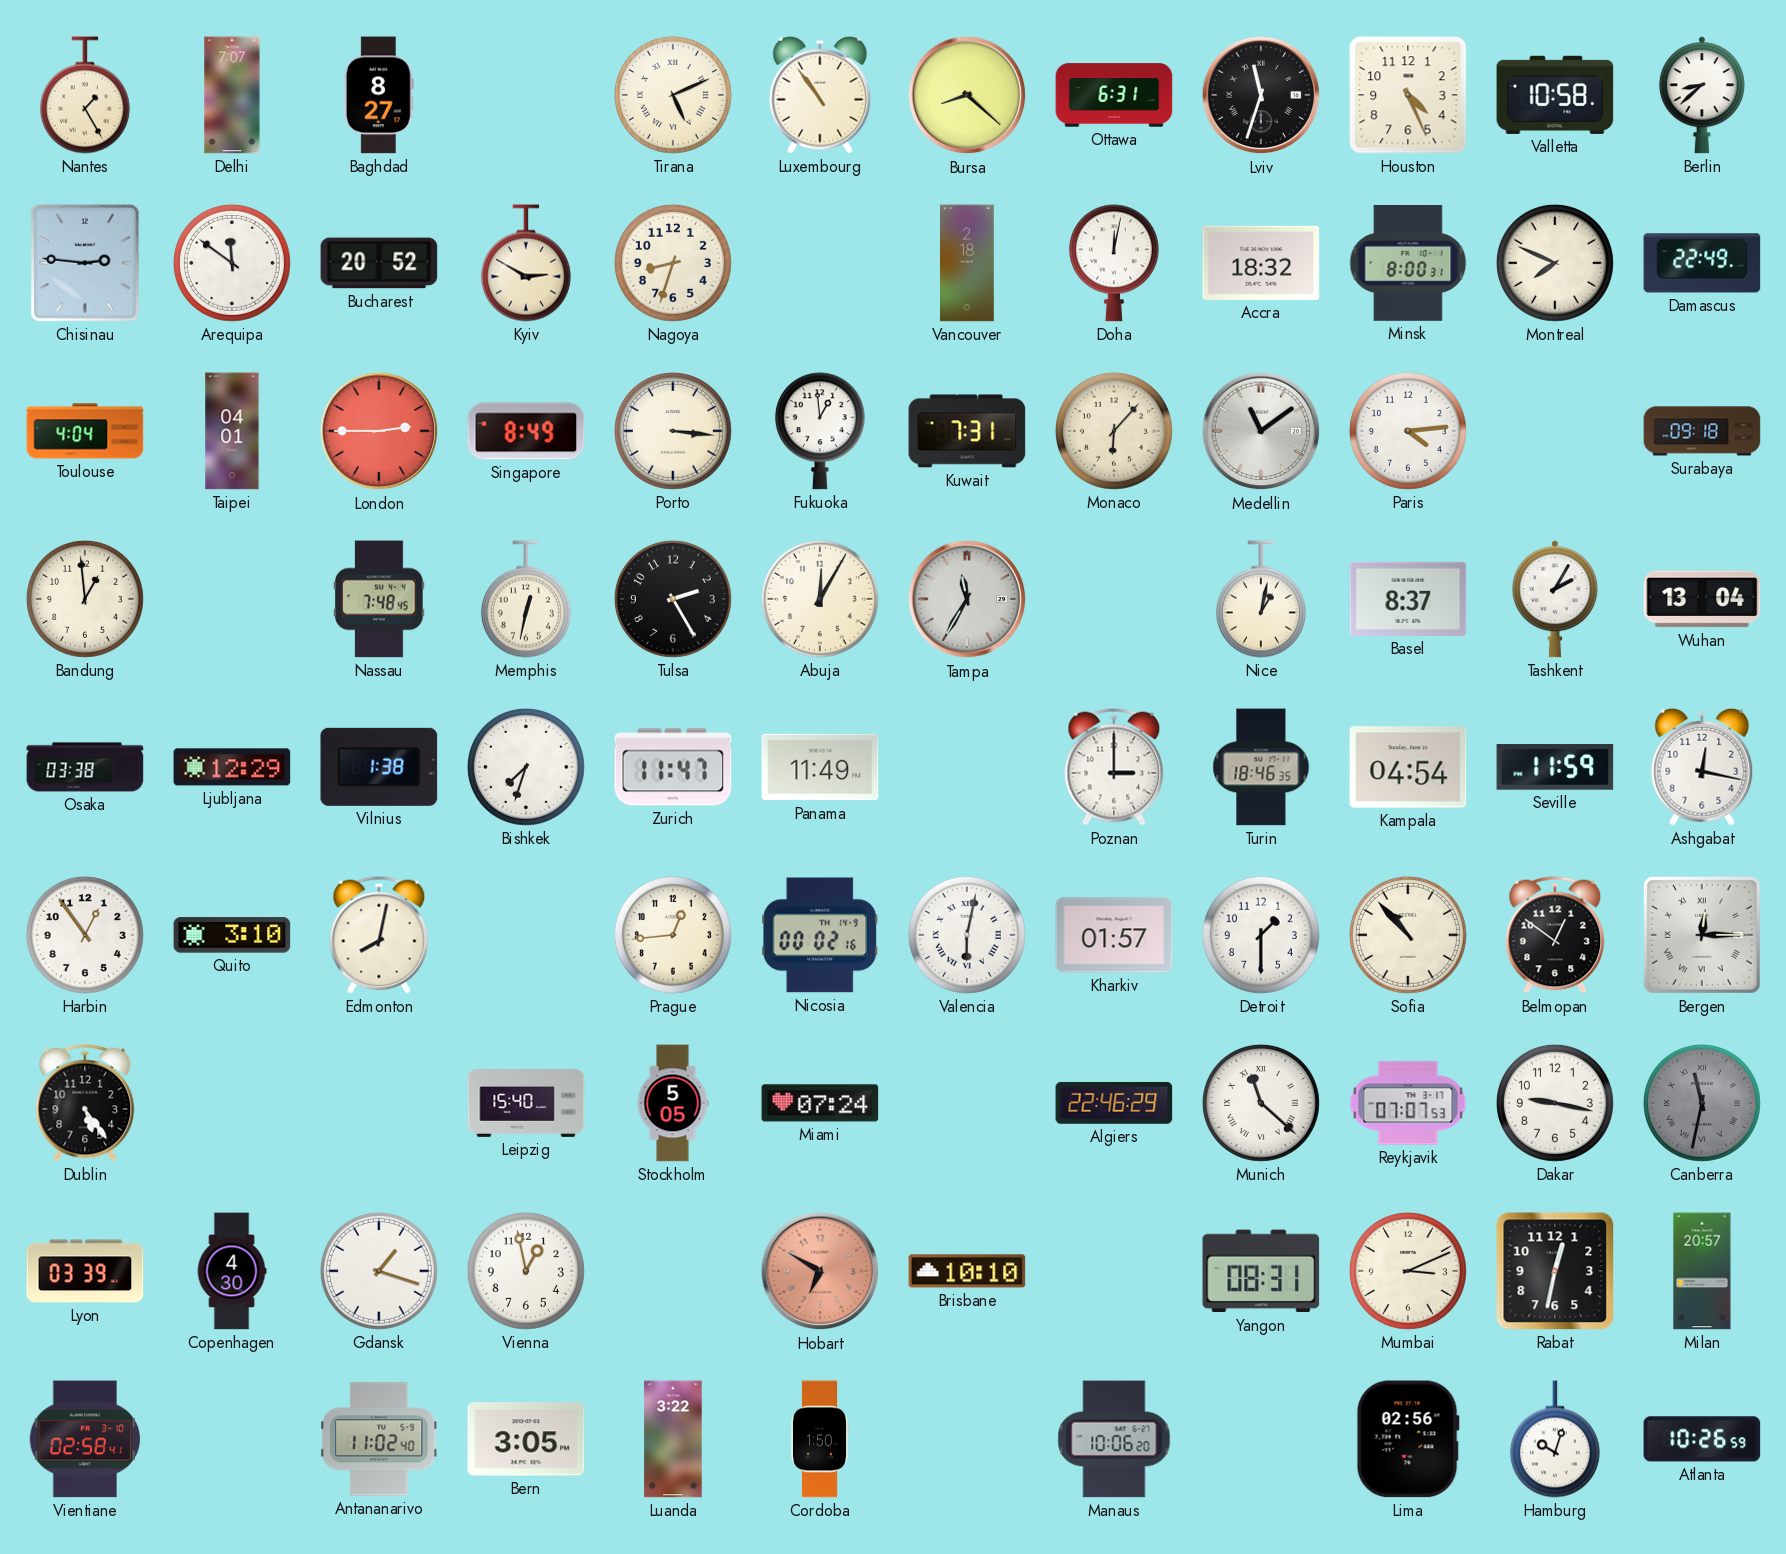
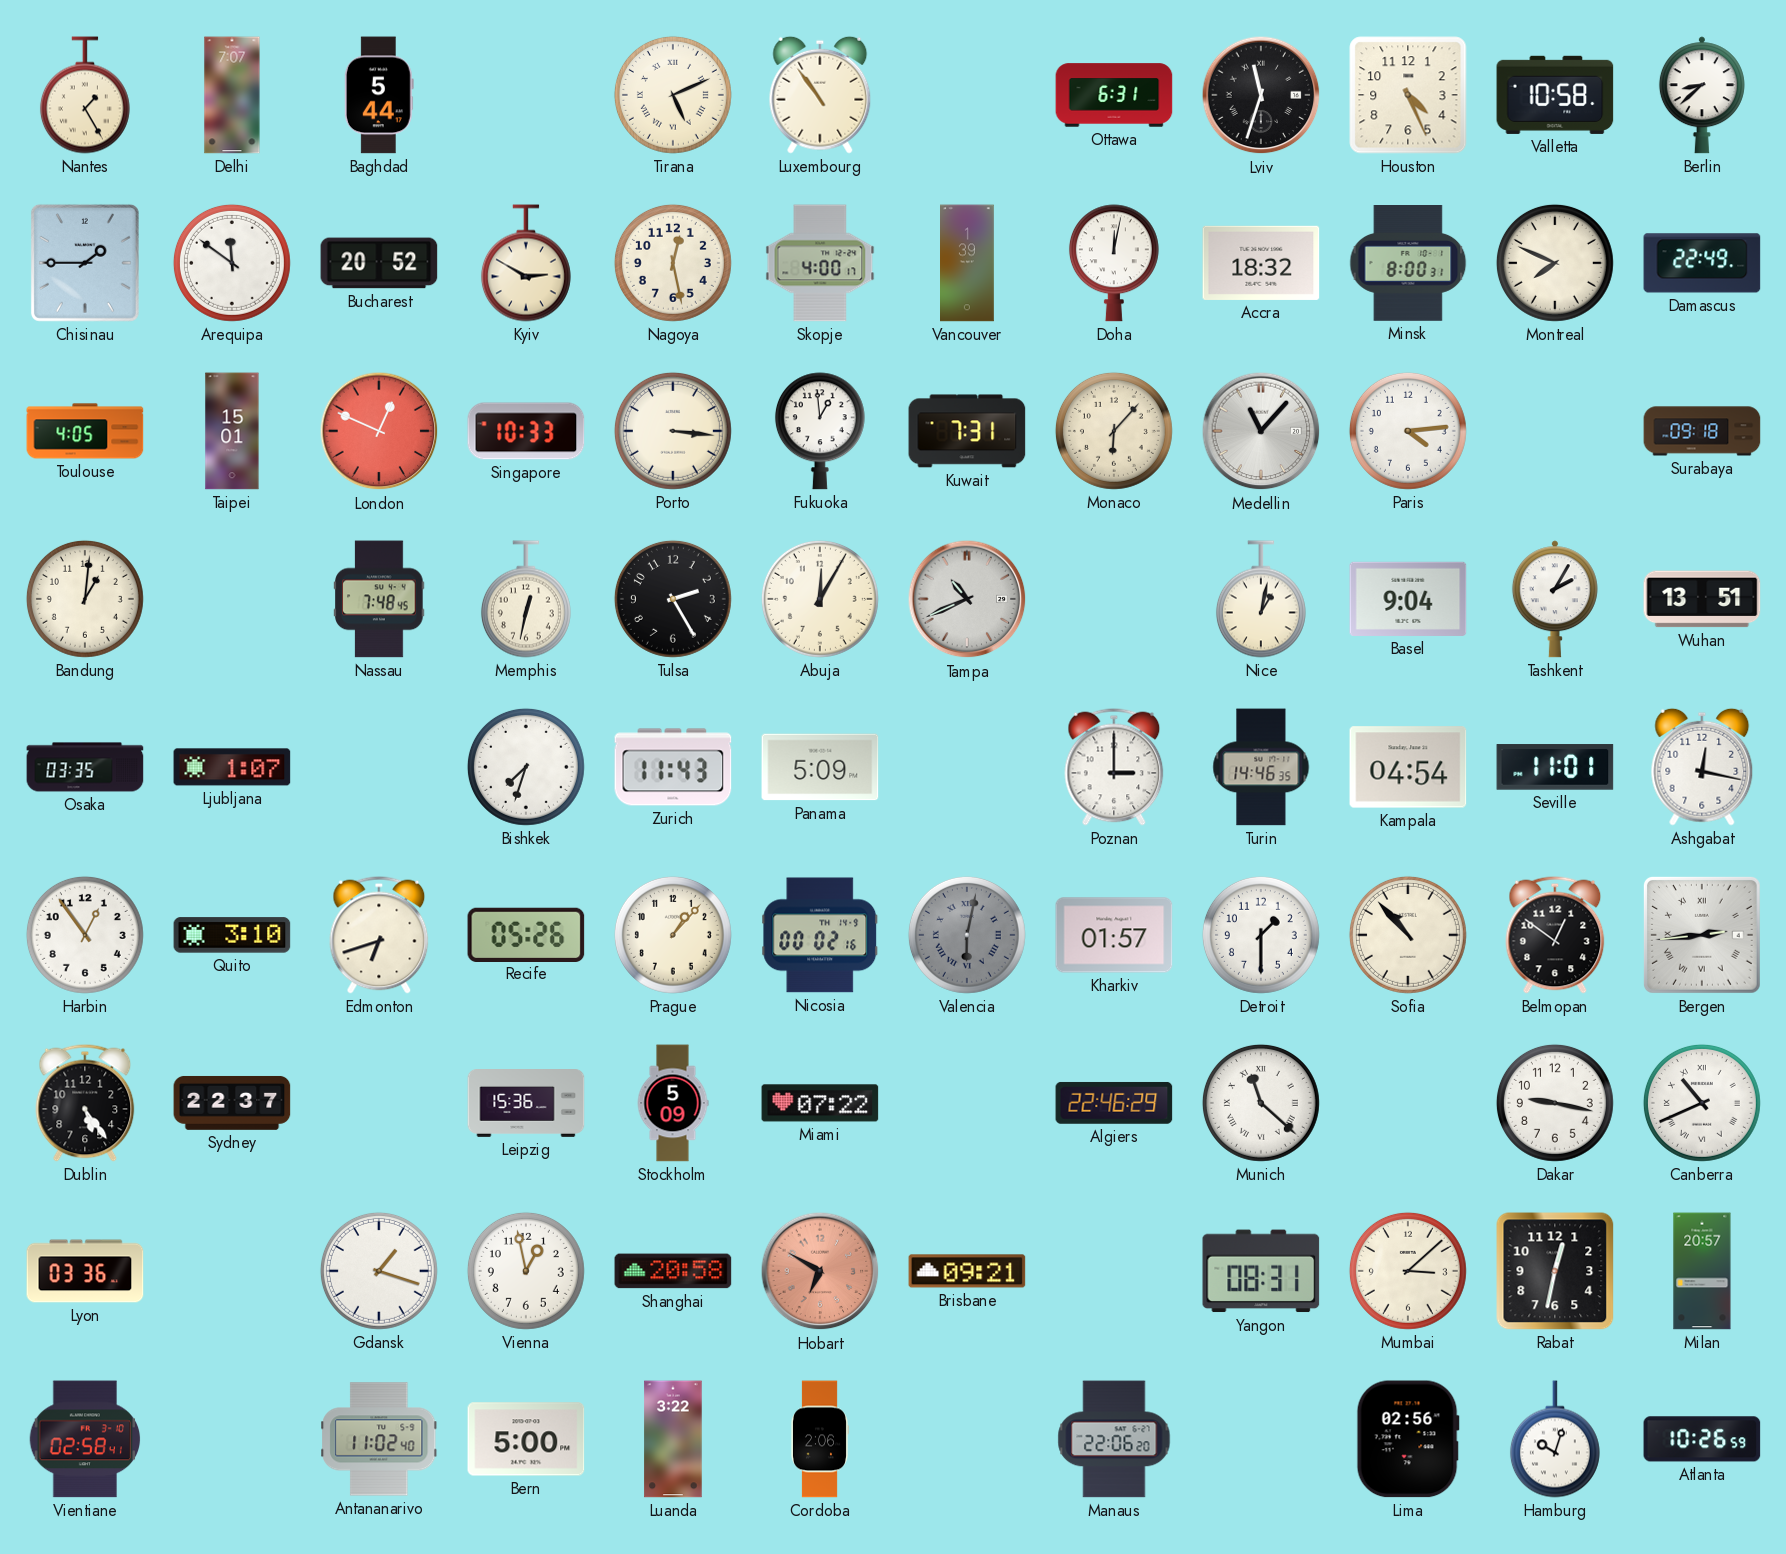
Baghdad: 8:27 -> 5:44 (379, 95)
Bursa: 8:22 -> none (967, 95)
Chisinau: 2:46 -> 1:45 (85, 263)
Nagoya: 8:33 -> 12:28 (673, 263)
Skopje: none -> 4:00 (820, 263)
Vancouver: 2:18 -> 1:39 (968, 263)
Toulouse: 4:04 -> 4:05 (85, 431)
Taipei: 04:01 -> 15:01 (232, 431)
London: 2:45 -> 12:49 (379, 431)
Singapore: 8:49 -> 10:33 (526, 431)
Medellin: 11:09 -> 11:07 (1261, 431)
Bandung: 12:59 -> 1:01 (85, 599)
Tampa: 11:35 -> 10:41 (967, 599)
Basel: 8:37 -> 9:04 (1408, 599)
Wuhan: 13:04 -> 13:51 (1702, 599)
Osaka: 03:38 -> 03:35 (85, 767)
Ljubljana: 12:29 -> 1:07 (232, 767)
Vilnius: 1:38 -> none (379, 767)
Zurich: 11:47 -> 11:43 (673, 767)
Panama: 11:49 -> 5:09 (820, 767)
Turin: 18:46 -> 14:46 (1261, 767)
Seville: 11:59 -> 11:01 (1555, 767)
Edmonton: 8:02 -> 6:42 (379, 935)
Recife: none -> 05:26 (526, 934)
Prague: 12:44 -> 1:07 (673, 935)
Valencia dial: white -> grey (967, 935)
Bergen: 12:15 -> 2:44 (1702, 935)
Sydney: none -> 22:37 (232, 1103)
Leipzig: 15:40 -> 15:36 (526, 1104)
Stockholm: 5:05 -> 5:09 (673, 1103)
Miami: 07:24 -> 07:22 (820, 1103)
Reykjavik: 07:07 -> none (1408, 1103)
Canberra: 11:32 -> 10:41 (1702, 1103)
Canberra dial: grey -> white (1702, 1103)
Lyon: 03:39 -> 03:36 (85, 1271)
Copenhagen: 4:30 -> none (232, 1271)
Shanghai: none -> 20:58 (673, 1271)
Brisbane: 10:10 -> 09:21 (967, 1271)
Mumbai: 3:11 -> 3:08 (1408, 1271)
Bern: 3:05 -> 5:00 (526, 1439)
Cordoba: 1:50 -> 2:06 (819, 1439)
Manaus: 10:06 -> 22:06 (1114, 1439)
